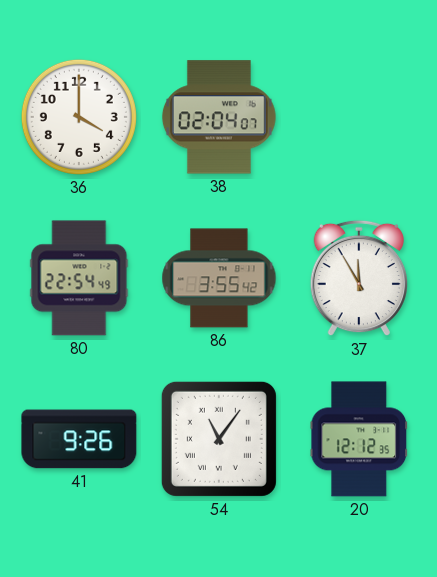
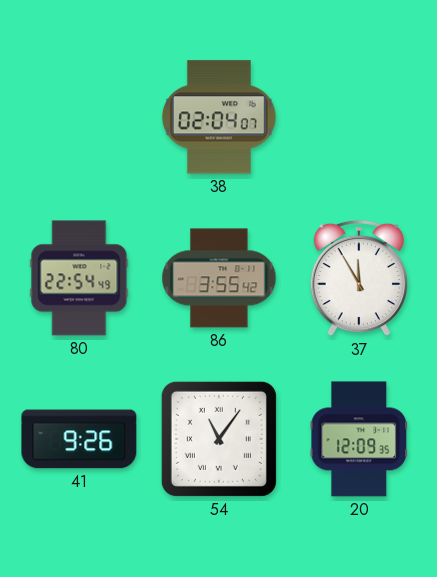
36: 4:00 -> none (79, 117)
20: 12:12 -> 12:09 (359, 439)
